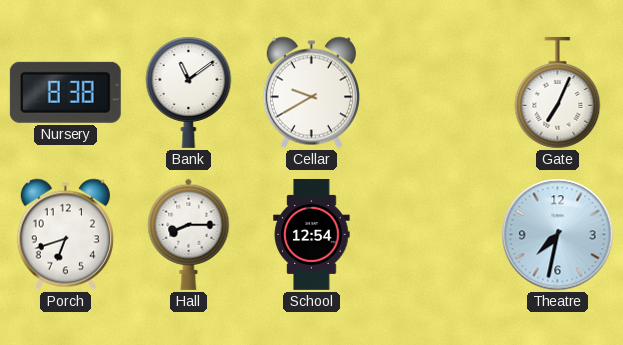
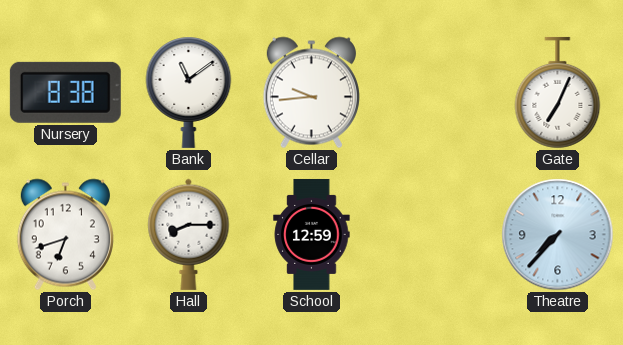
Cellar: 9:40 -> 9:44 (311, 93)
School: 12:54 -> 12:59 (312, 234)
Theatre: 7:32 -> 7:37 (558, 235)
